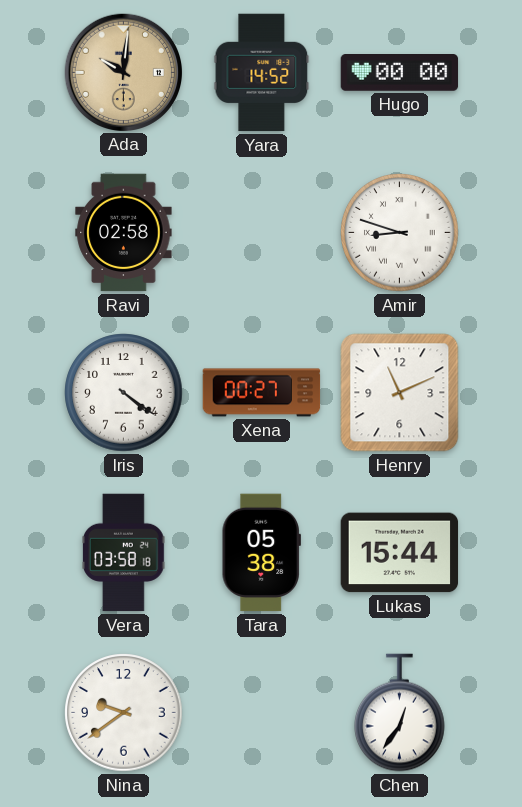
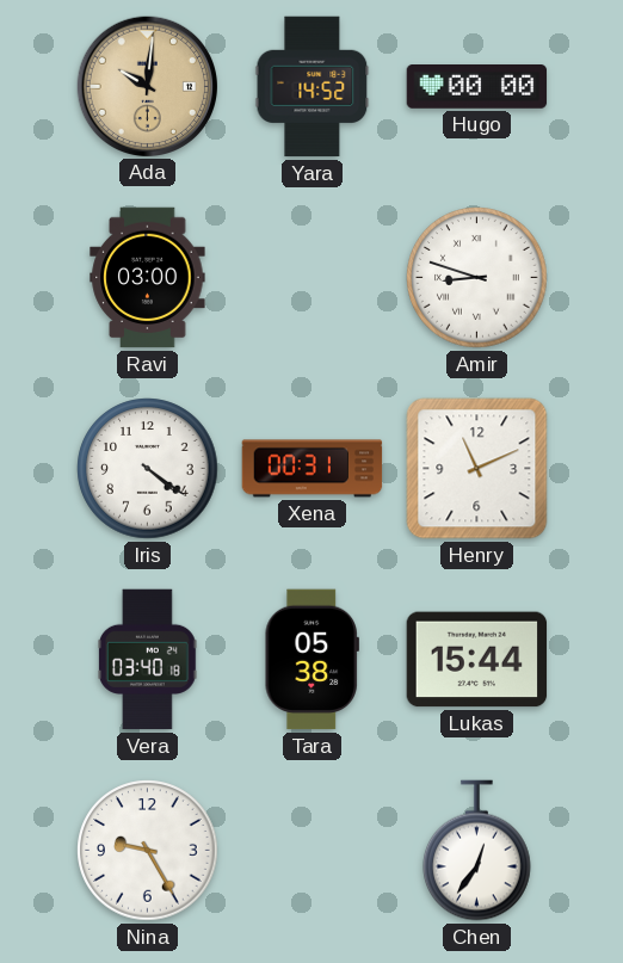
Ravi: 02:58 -> 03:00 (148, 278)
Xena: 00:27 -> 00:31 (313, 469)
Vera: 03:58 -> 03:40 (148, 660)
Nina: 9:39 -> 9:25 (148, 851)
